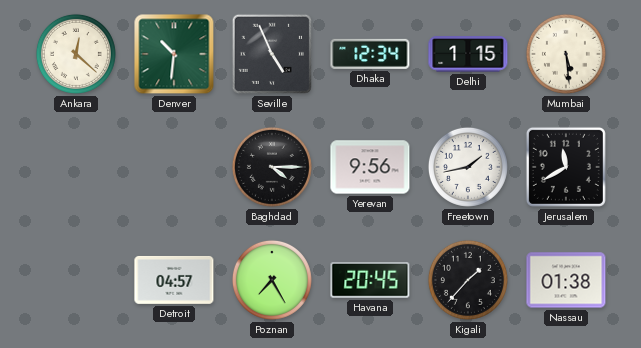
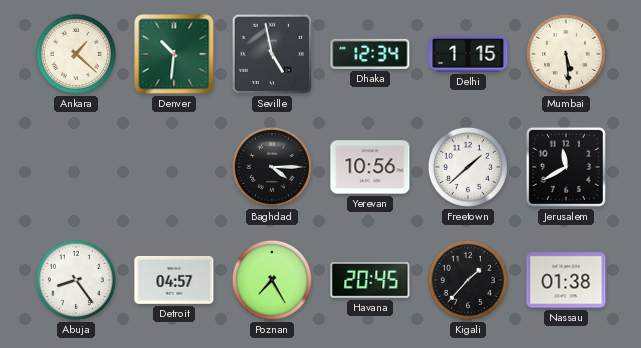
Ankara: 12:22 -> 1:22 (76, 54)
Seville: 4:56 -> 4:58 (272, 54)
Yerevan: 9:56 -> 10:56 (370, 167)
Freetown: 1:43 -> 1:38 (468, 167)
Abuja: none -> 8:24 (76, 280)
